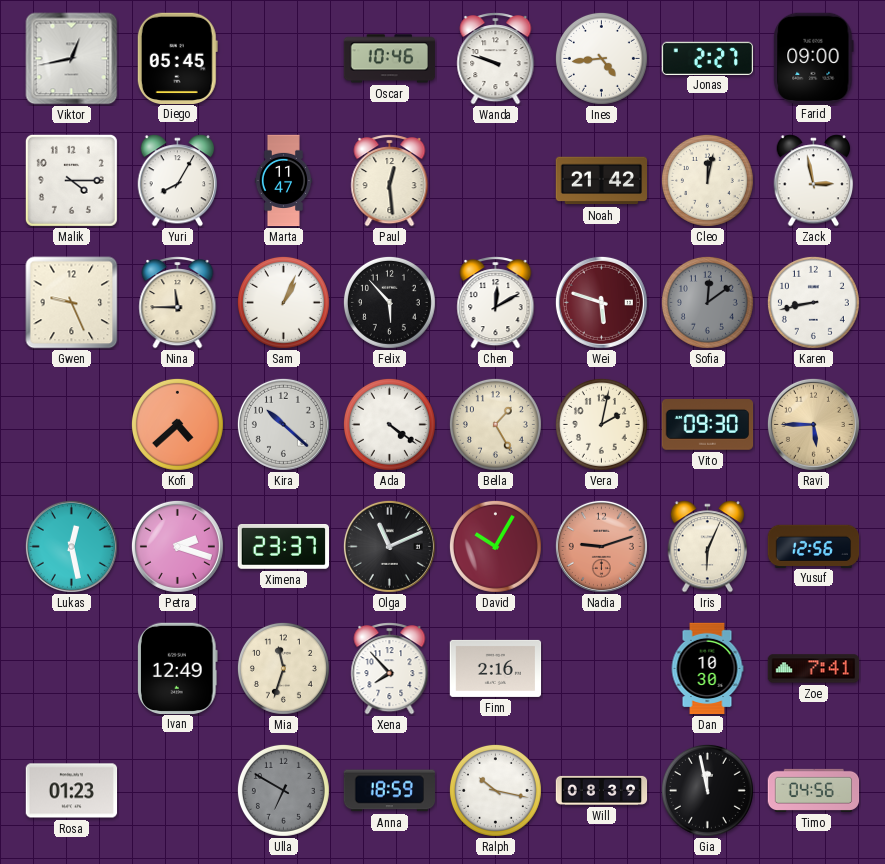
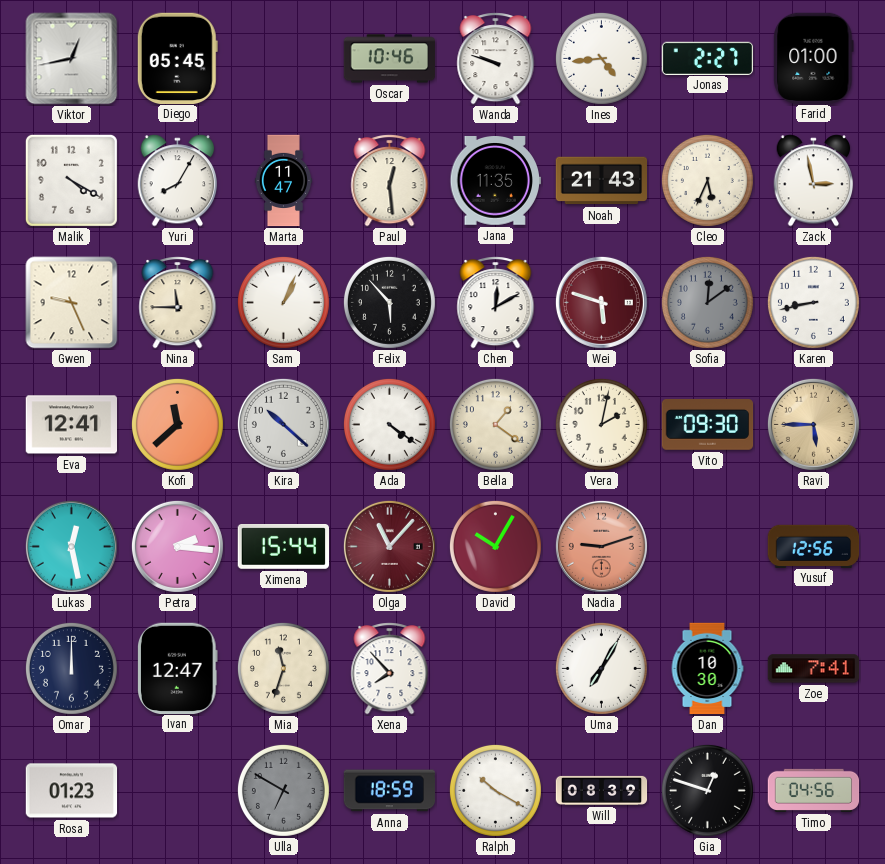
Farid: 09:00 -> 01:00 (814, 58)
Malik: 4:15 -> 4:20 (71, 180)
Jana: none -> 11:35 (495, 181)
Noah: 21:42 -> 21:43 (601, 181)
Cleo: 12:02 -> 5:34 (707, 180)
Eva: none -> 12:41 (71, 425)
Kofi: 4:38 -> 11:38 (177, 424)
Bella: 1:25 -> 1:21 (495, 424)
Petra: 2:18 -> 2:16 (177, 546)
Ximena: 23:37 -> 15:44 (283, 547)
Olga: 11:11 -> 11:07 (389, 546)
Olga dial: black -> burgundy (389, 546)
Iris: 6:04 -> none (708, 547)
Omar: none -> 12:00 (71, 668)
Ivan: 12:49 -> 12:47 (178, 668)
Finn: 2:16 -> none (496, 668)
Uma: none -> 7:05 (601, 668)
Ralph: 10:17 -> 10:20 (495, 790)
Gia: 11:58 -> 12:48 (707, 790)
